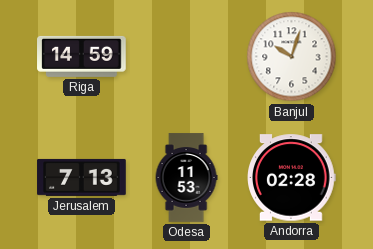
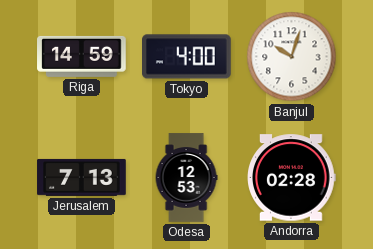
Tokyo: none -> 4:00 (187, 57)
Odesa: 11:53 -> 12:53 (186, 178)
